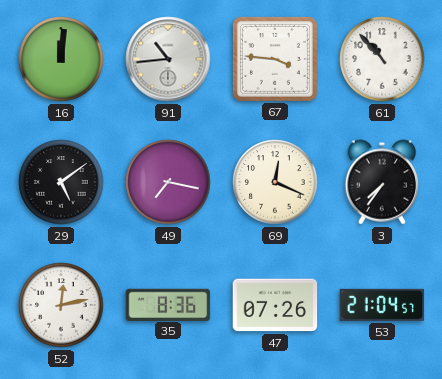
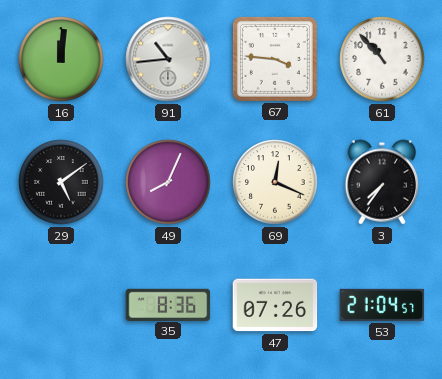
49: 7:17 -> 8:04 (168, 182)
52: 12:13 -> none (61, 305)
